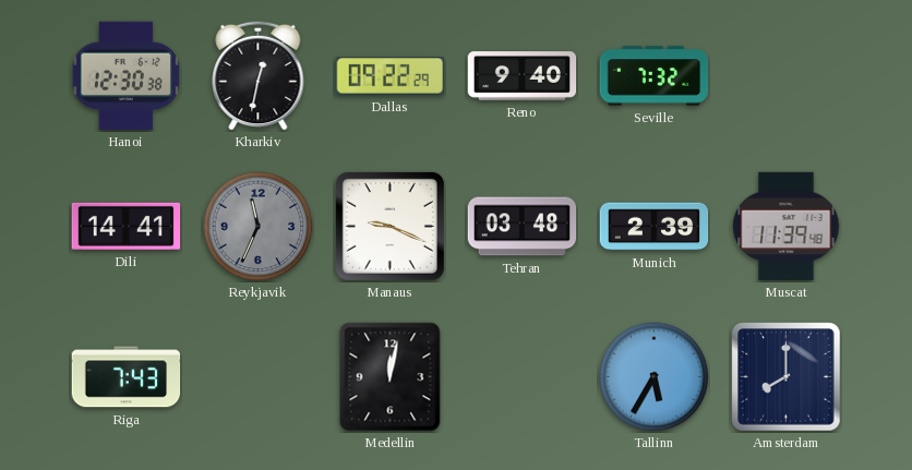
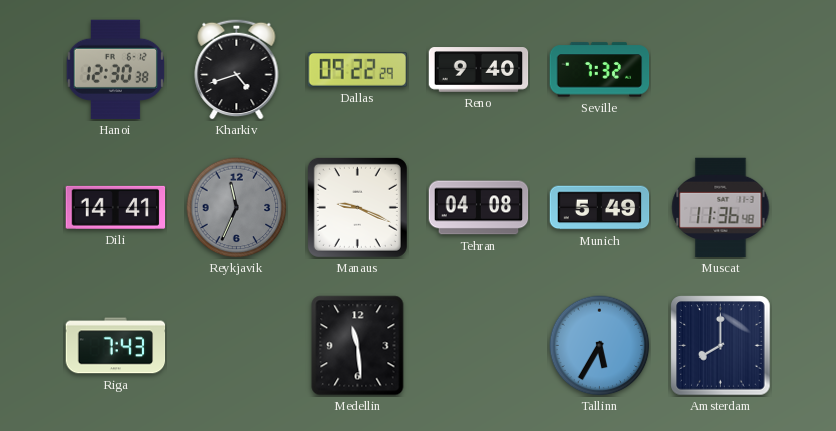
Kharkiv: 12:32 -> 4:42 (237, 69)
Tehran: 03:48 -> 04:08 (479, 208)
Munich: 2:39 -> 5:49 (600, 208)
Muscat: 11:39 -> 11:36 (721, 208)
Medellin: 12:02 -> 11:29 (358, 346)
